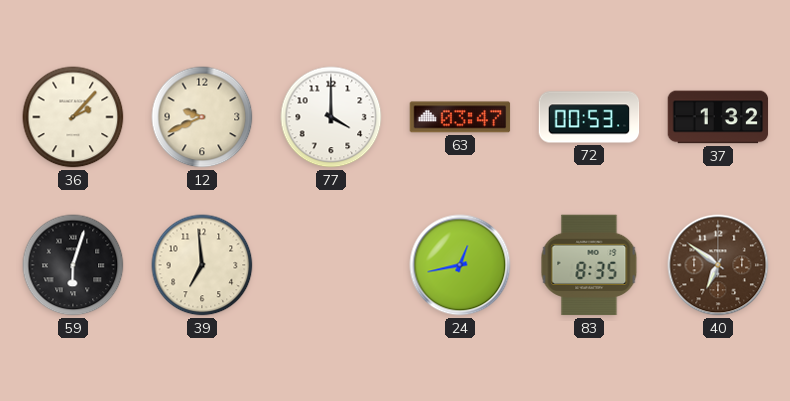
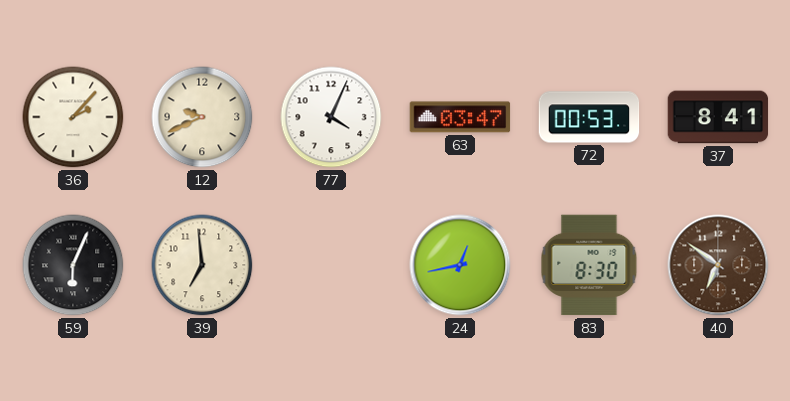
77: 4:00 -> 4:04 (331, 117)
37: 1:32 -> 8:41 (718, 117)
59: 6:03 -> 6:04 (73, 265)
83: 8:35 -> 8:30 (589, 265)
